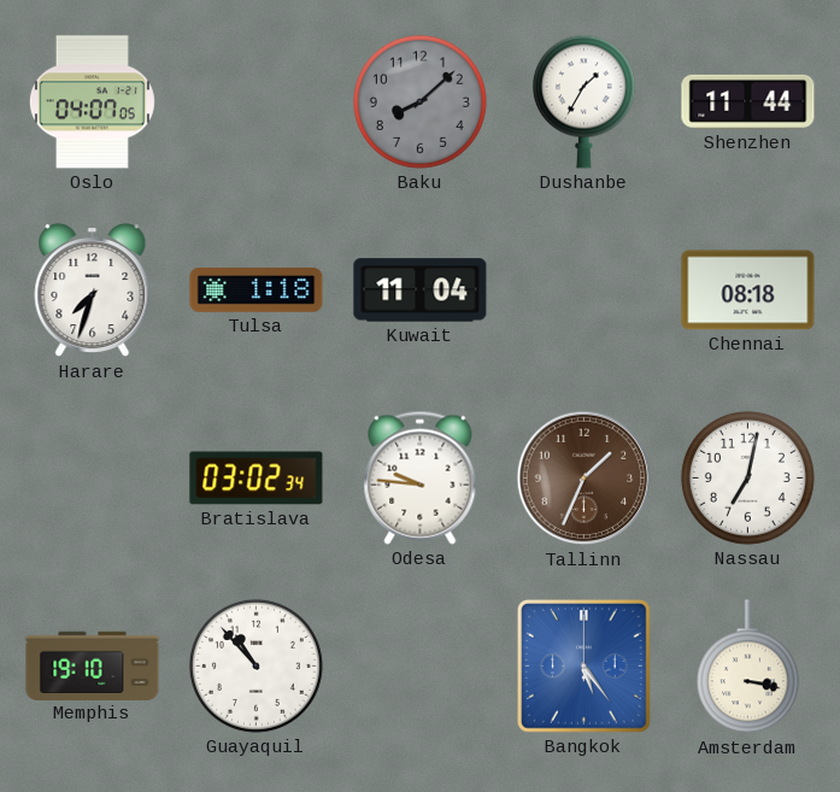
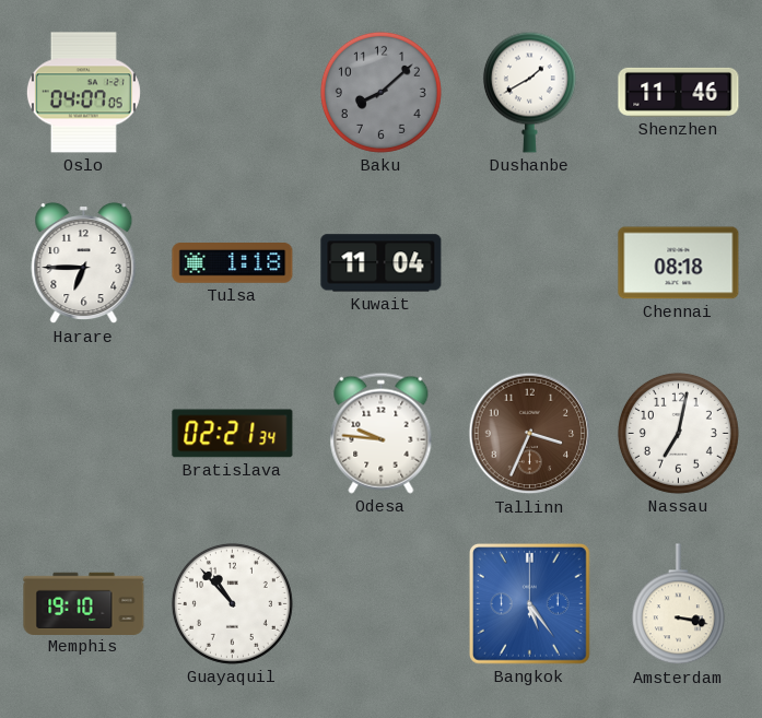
Dushanbe: 1:35 -> 1:40 (529, 92)
Shenzhen: 11:44 -> 11:46 (679, 92)
Harare: 7:33 -> 6:45 (84, 263)
Bratislava: 03:02 -> 02:21 (233, 434)
Tallinn: 1:34 -> 3:34 (530, 434)
